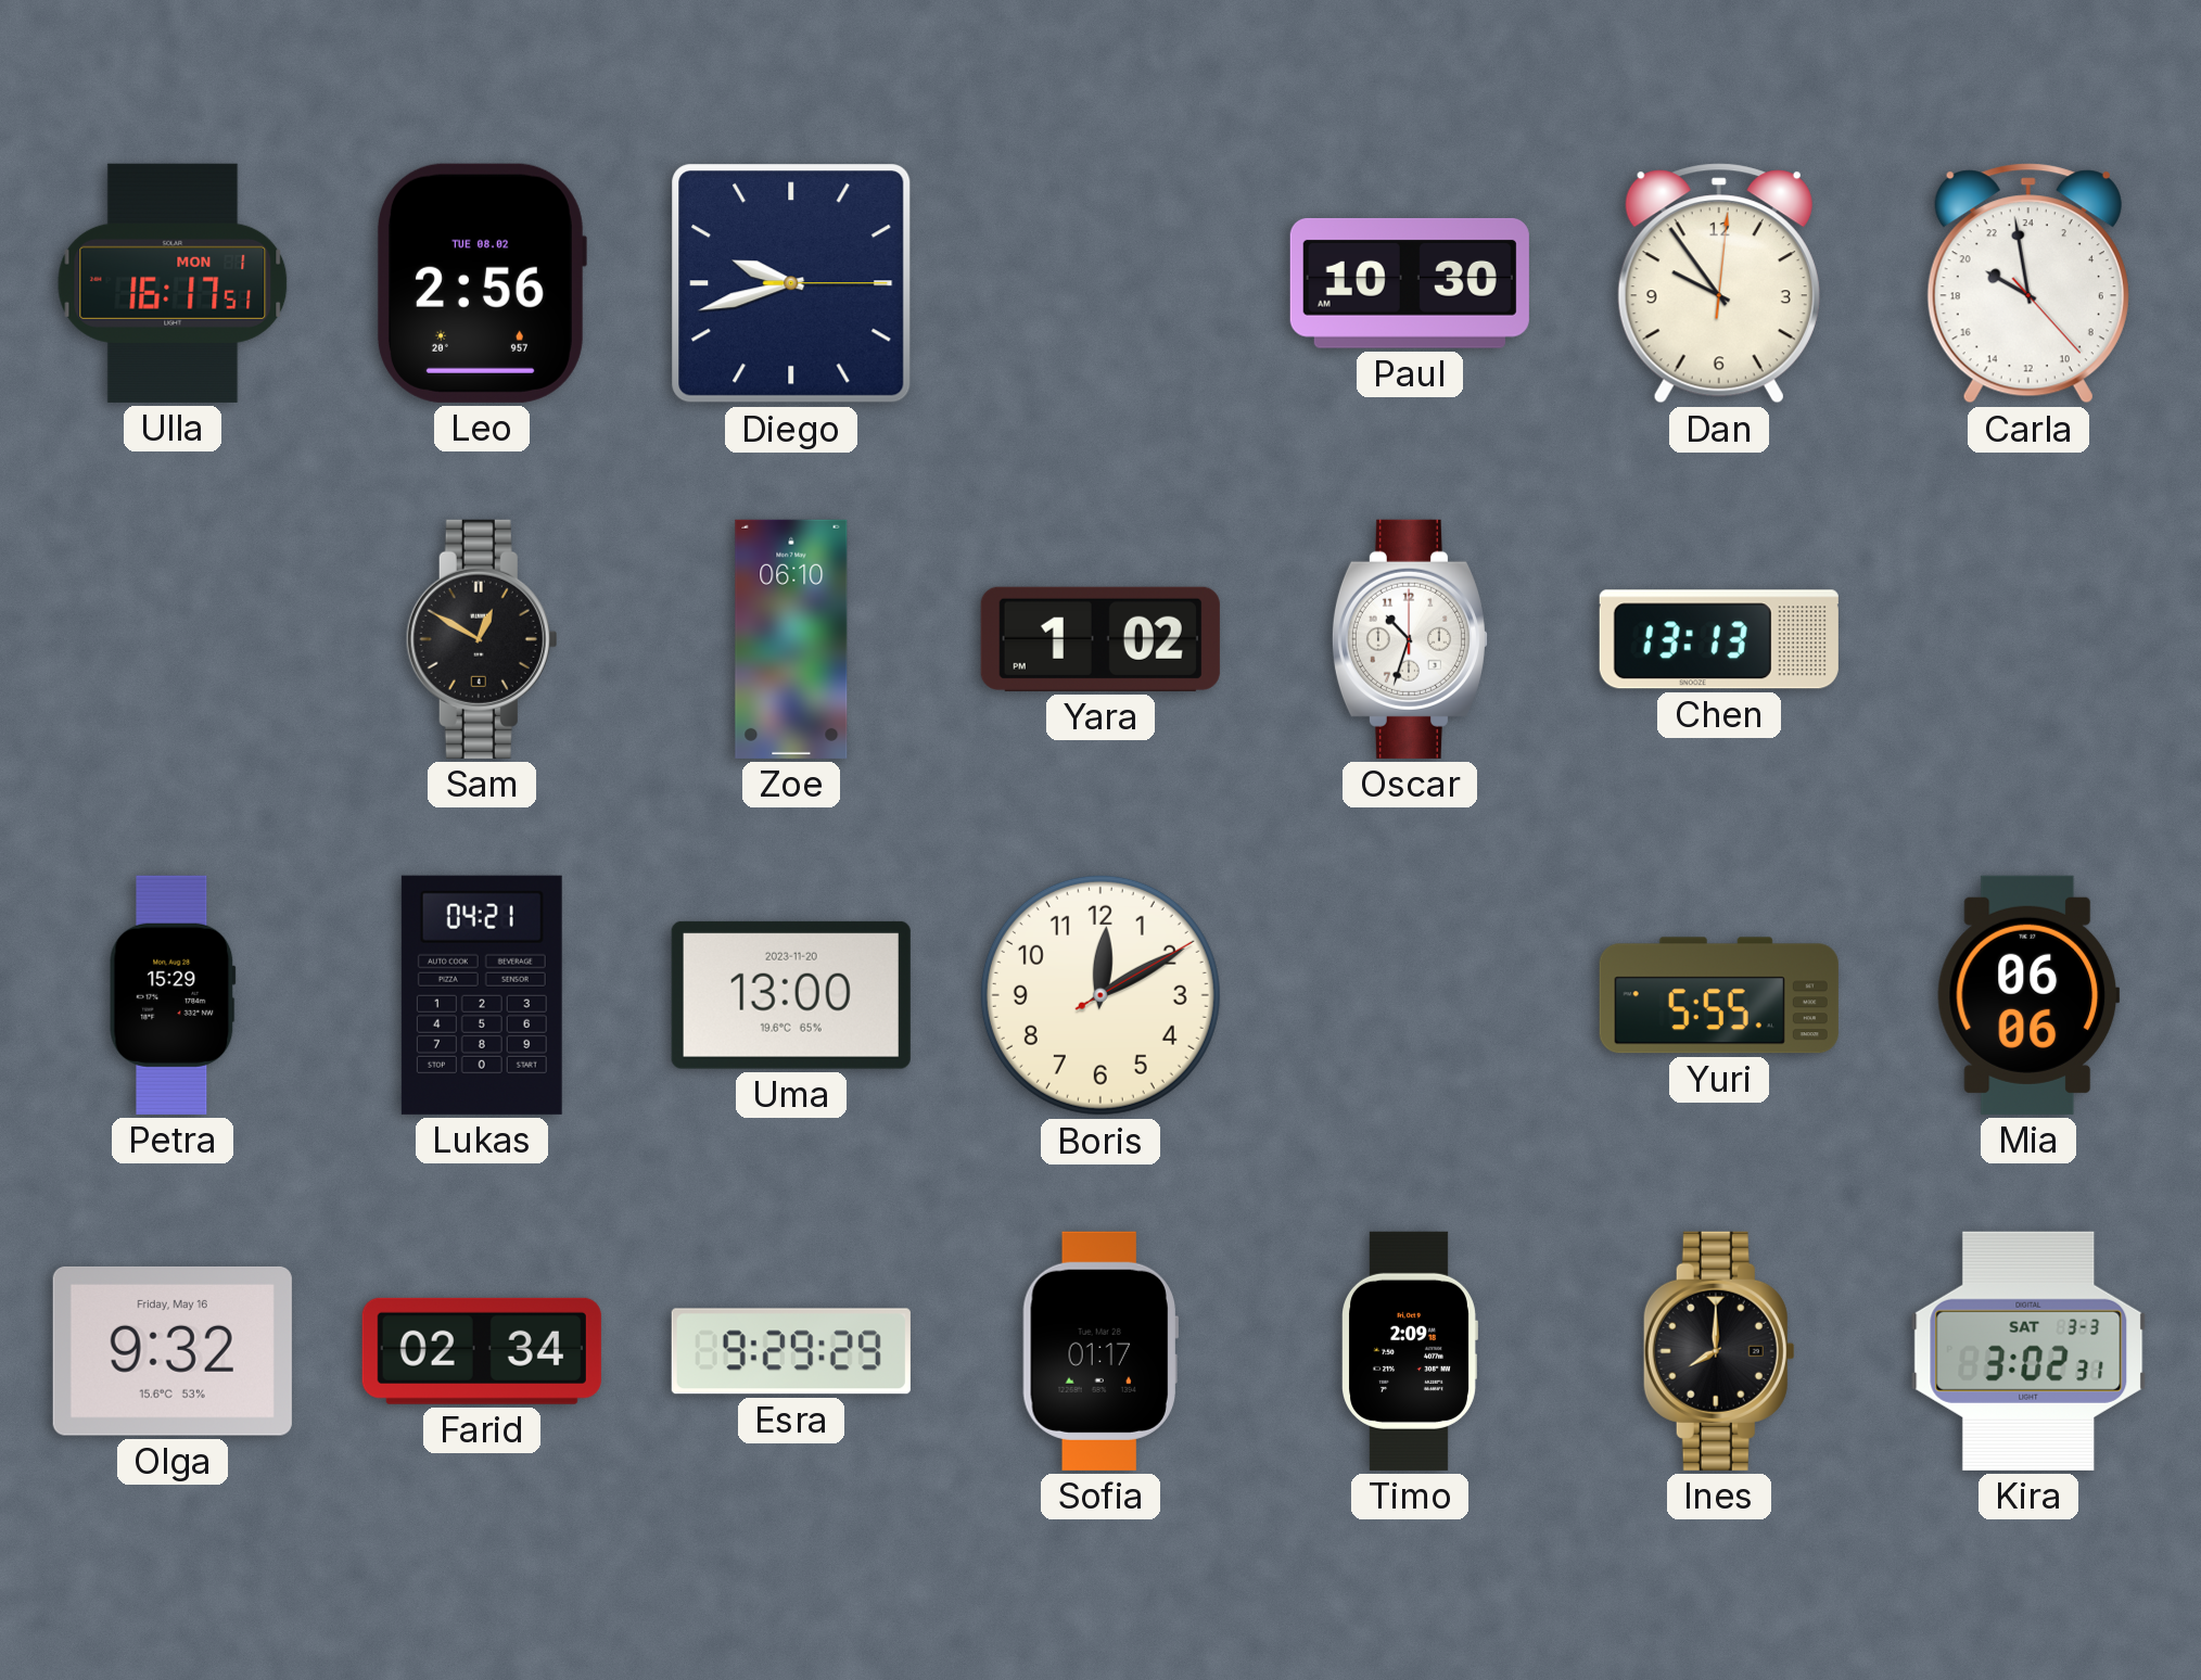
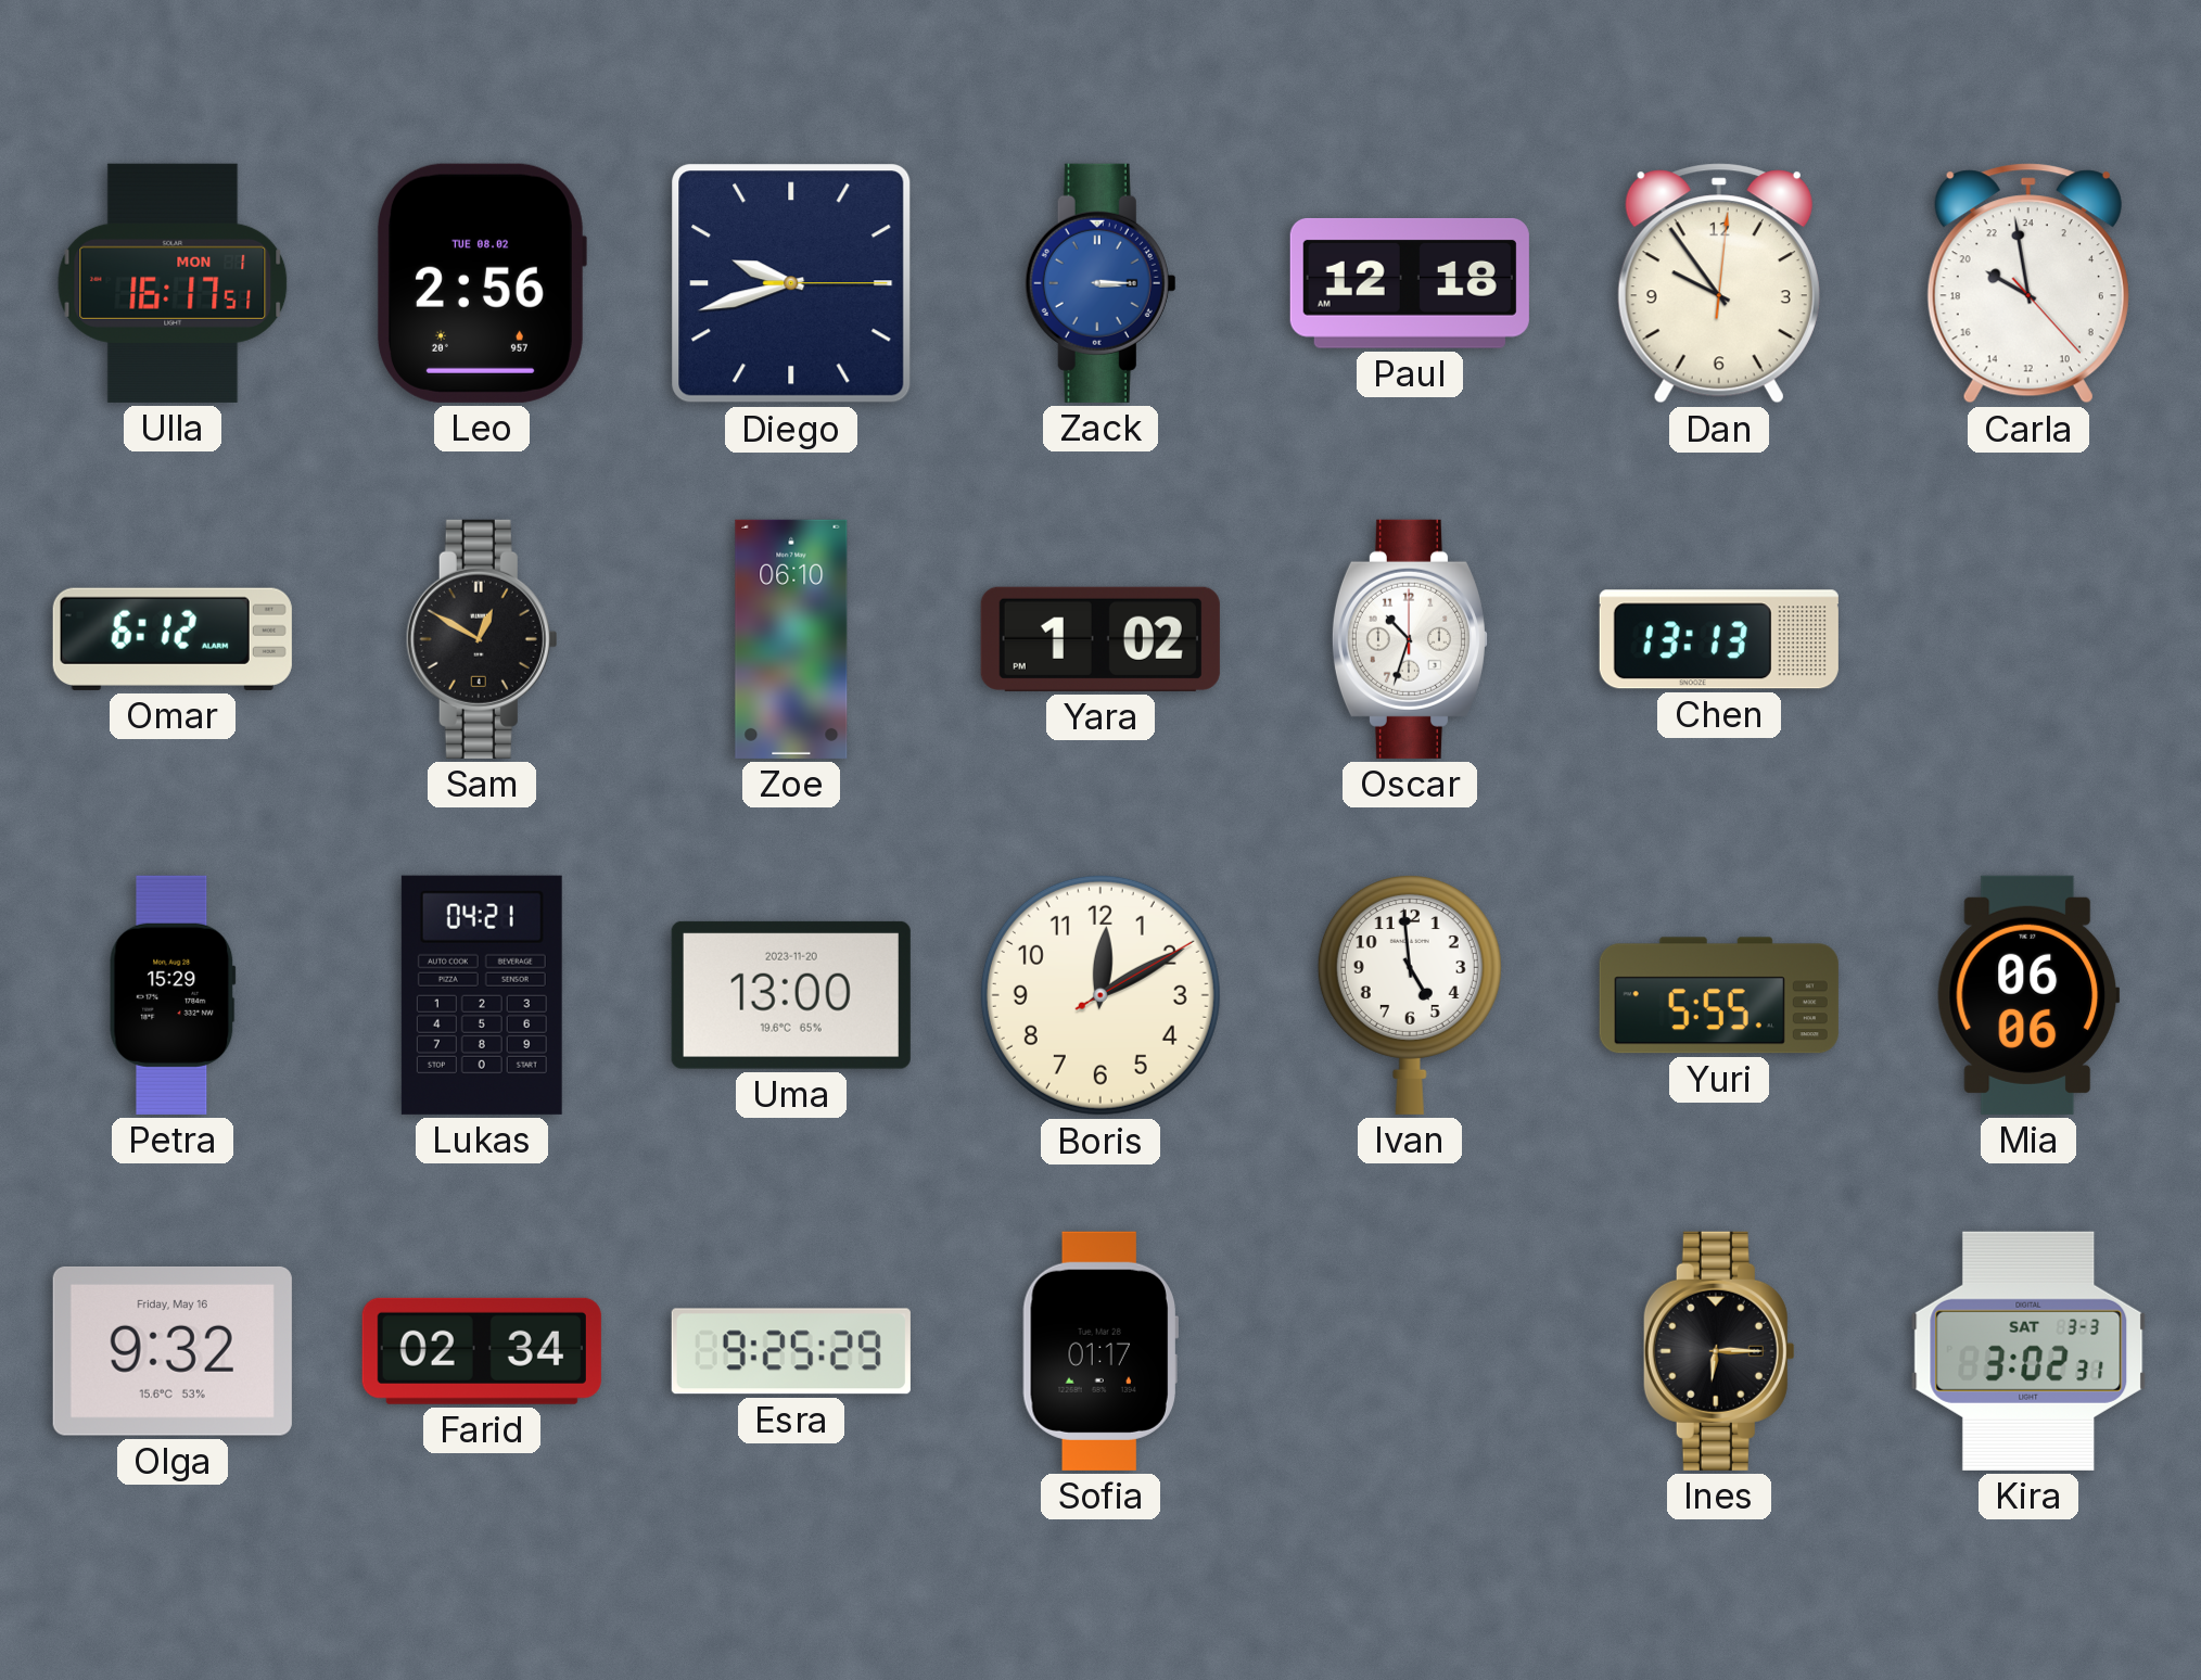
Zack: none -> 3:15 (1100, 283)
Paul: 10:30 -> 12:18 (1410, 283)
Omar: none -> 6:12 (173, 639)
Ivan: none -> 4:59 (1410, 995)
Esra: 9:29 -> 9:25 (791, 1351)
Timo: 2:09 -> none (1410, 1351)
Ines: 8:00 -> 6:15 (1719, 1351)
